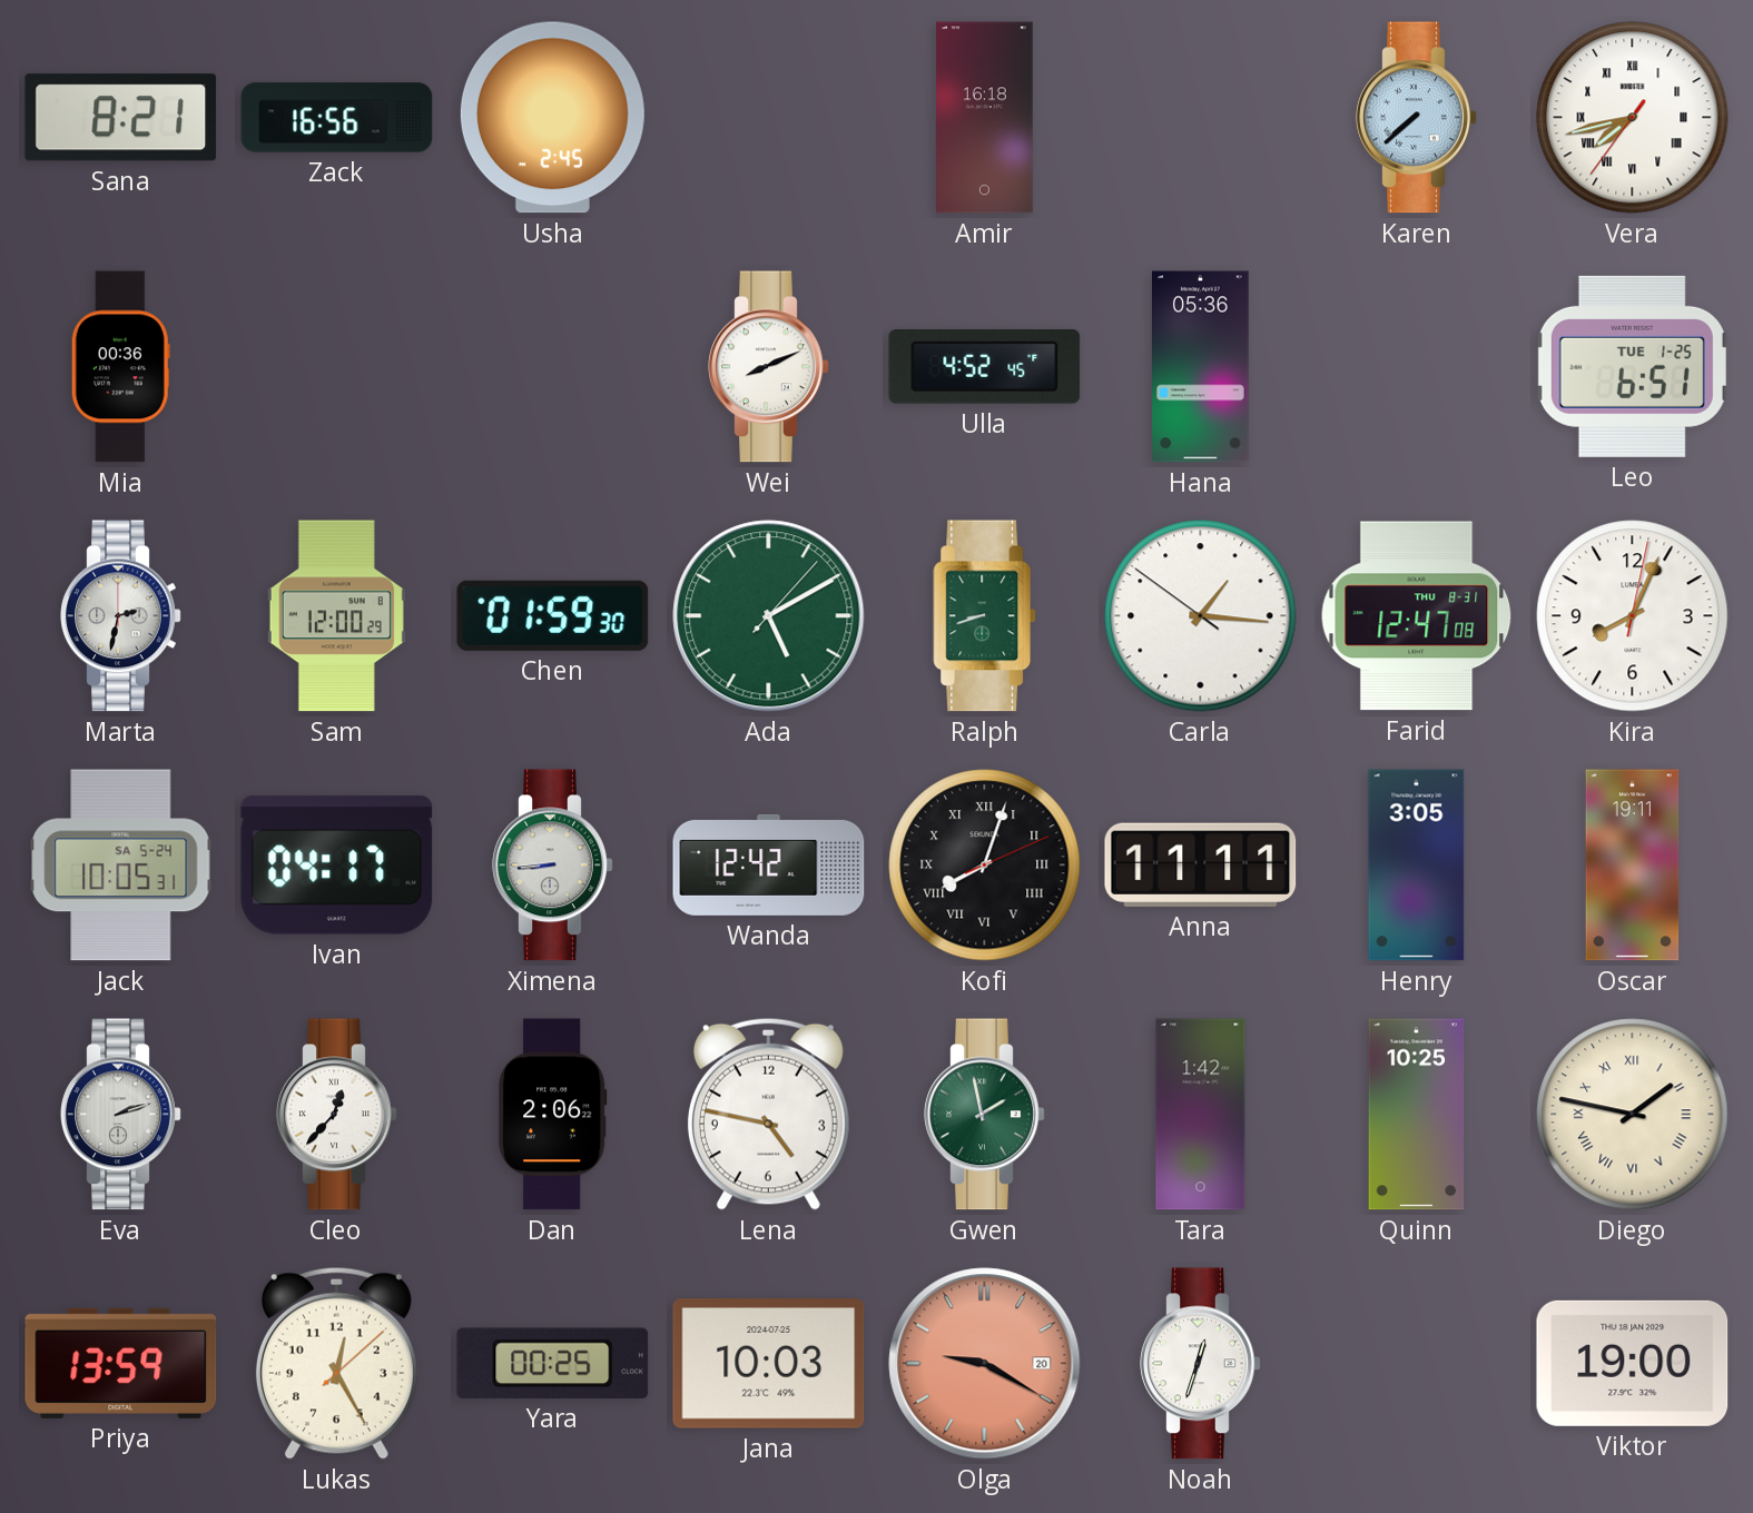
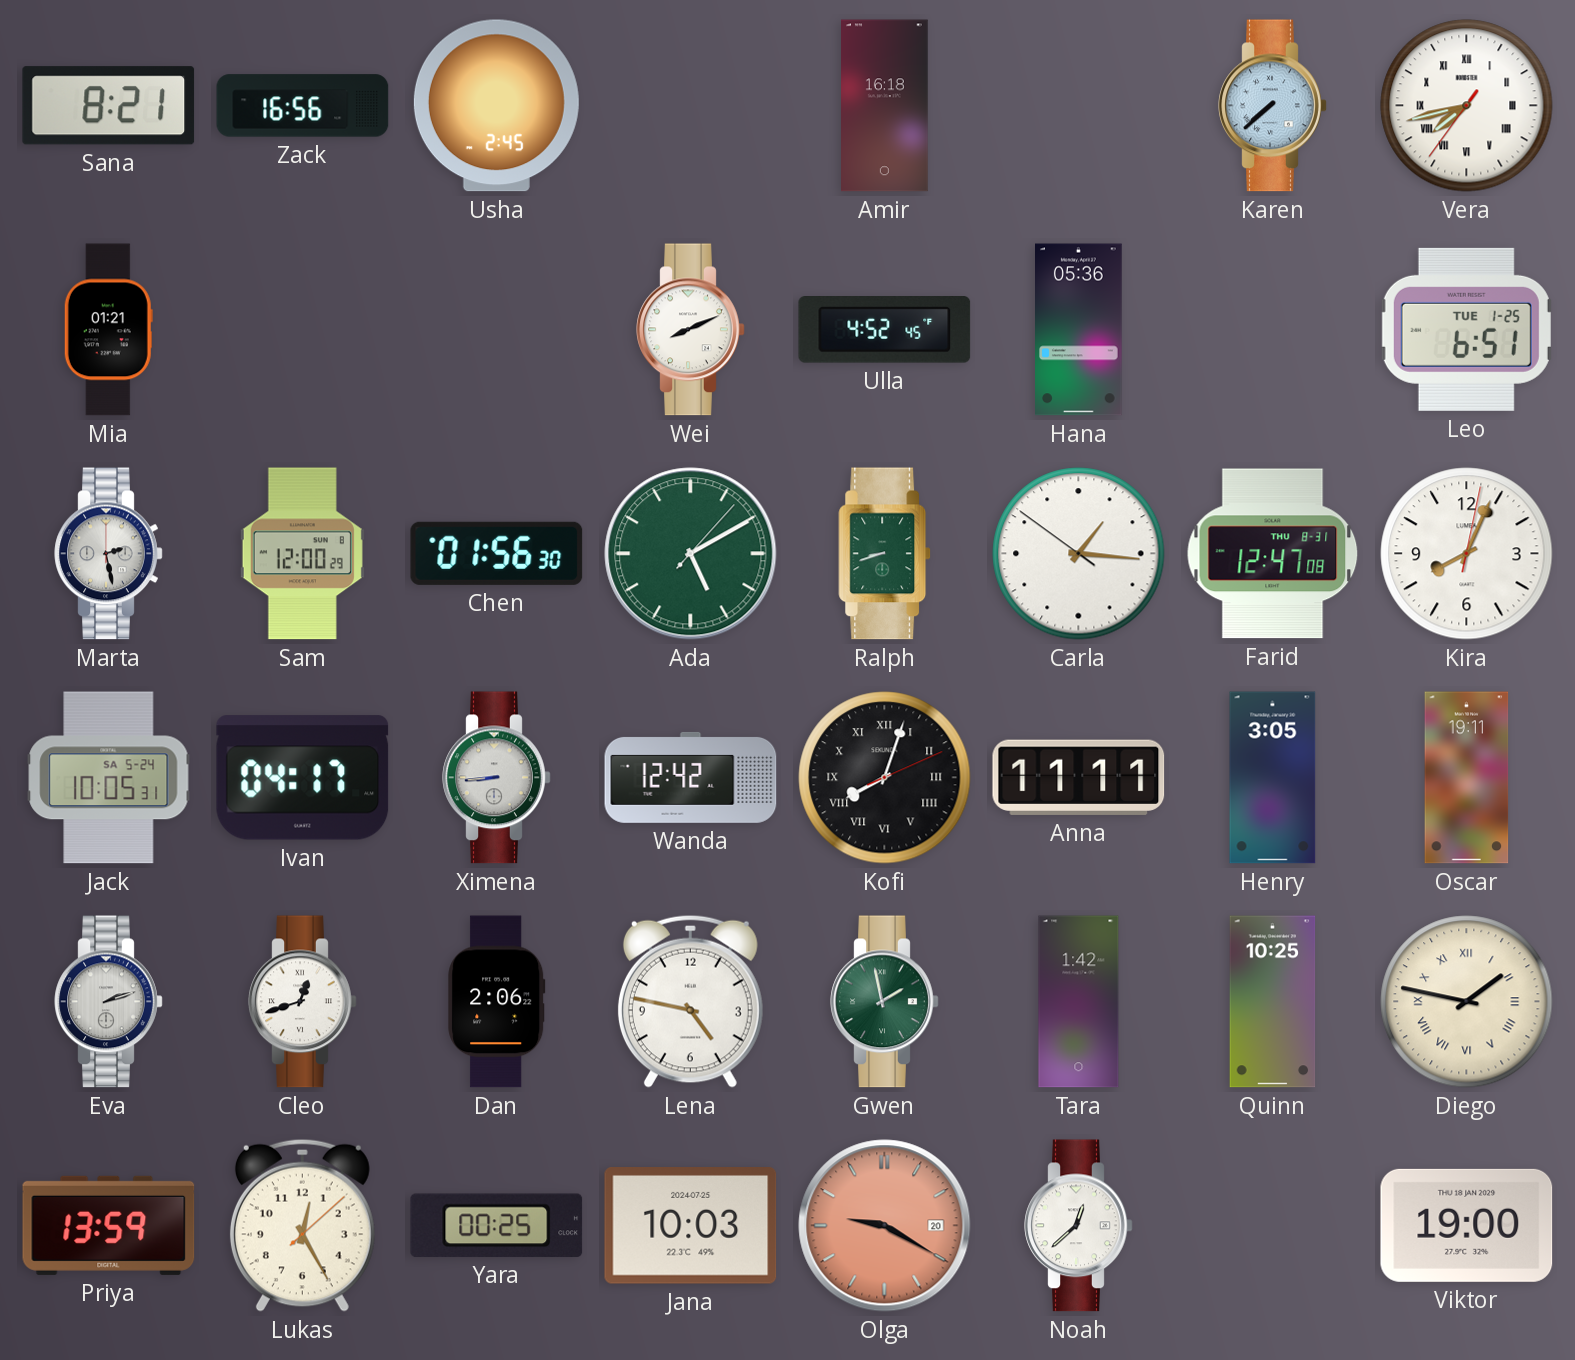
Mia: 00:36 -> 01:21 (108, 330)
Marta: 2:32 -> 2:28 (109, 554)
Chen: 01:59 -> 01:56 (497, 553)
Cleo: 12:37 -> 12:42 (303, 1002)
Noah: 12:33 -> 12:38 (1079, 1226)
